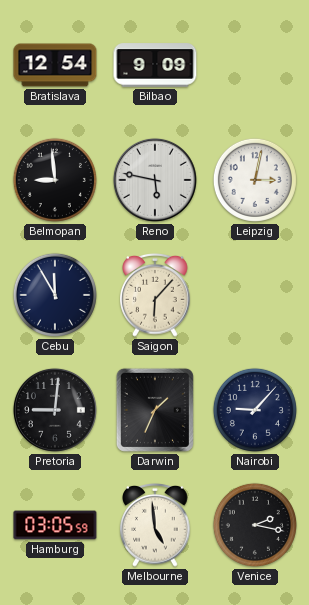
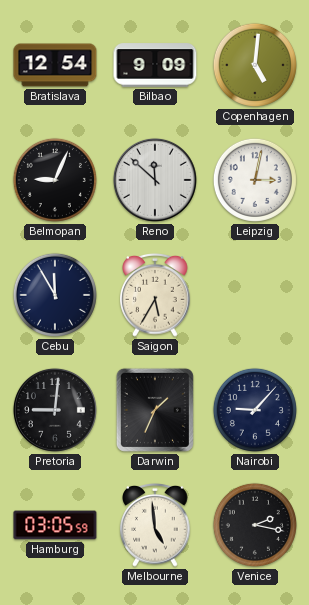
Copenhagen: none -> 5:01 (255, 65)
Belmopan: 8:59 -> 9:04 (55, 180)
Reno: 5:47 -> 11:52 (155, 180)
Saigon: 6:07 -> 5:35 (155, 296)
